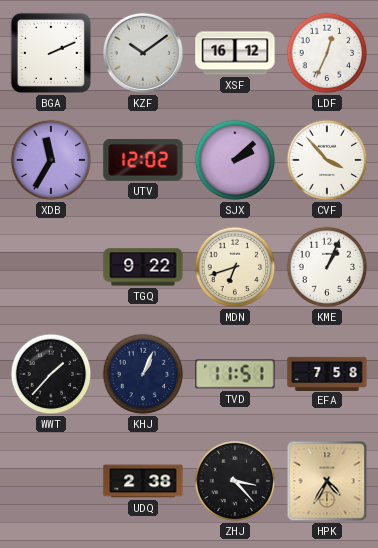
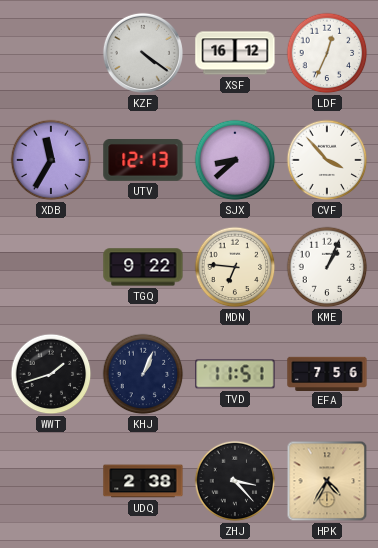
BGA: 2:11 -> none (51, 53)
KZF: 10:09 -> 4:21 (143, 53)
UTV: 12:02 -> 12:13 (143, 161)
SJX: 2:08 -> 8:38 (235, 160)
MDN: 6:42 -> 6:46 (235, 267)
WWT: 1:37 -> 1:42 (51, 374)
EFA: 7:58 -> 7:56 (327, 373)
